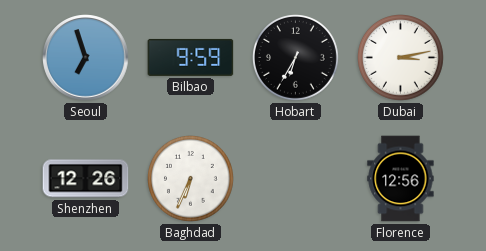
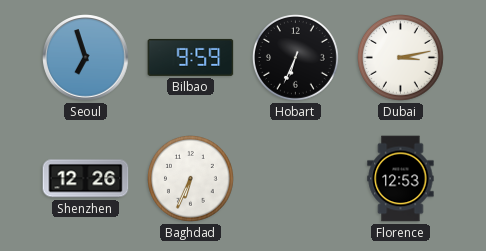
Hobart: 6:35 -> 6:34 (296, 58)
Florence: 12:56 -> 12:53 (401, 179)
